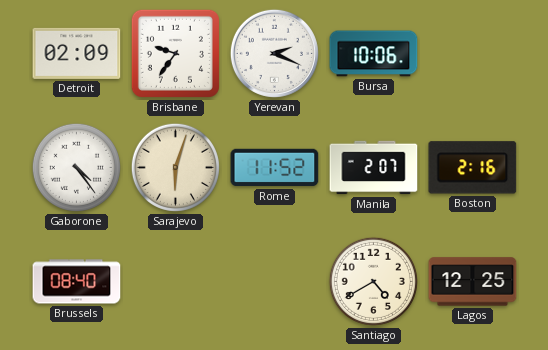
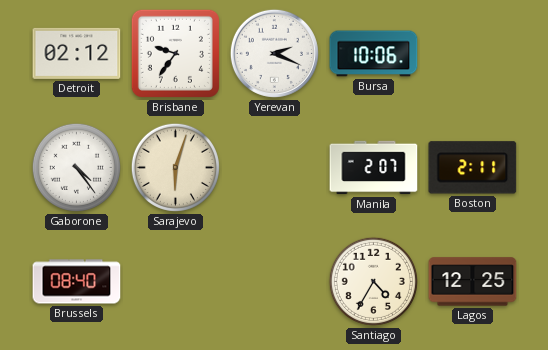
Detroit: 02:09 -> 02:12 (77, 53)
Rome: 11:52 -> none (275, 168)
Boston: 2:16 -> 2:11 (473, 168)
Santiago: 4:40 -> 4:35 (373, 281)
